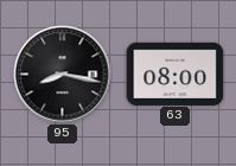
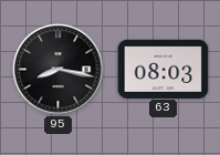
63: 08:00 -> 08:03 (164, 69)
